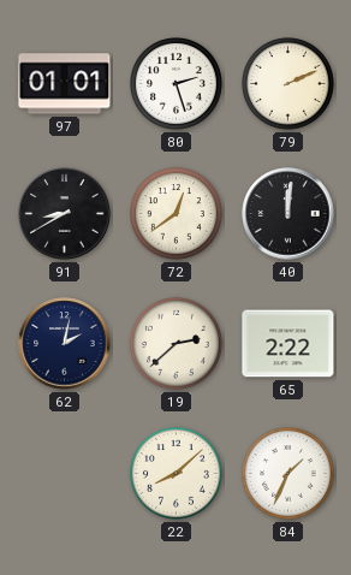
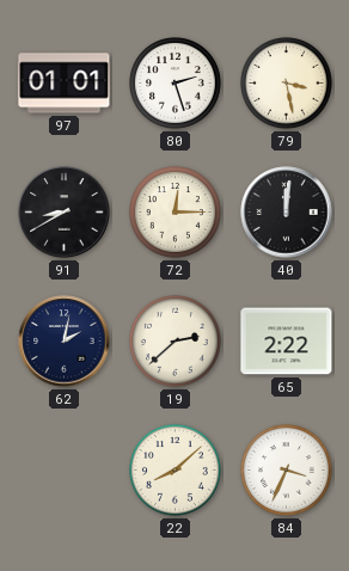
79: 2:11 -> 3:28 (287, 84)
72: 12:39 -> 12:15 (176, 213)
84: 1:34 -> 3:34 (287, 471)
